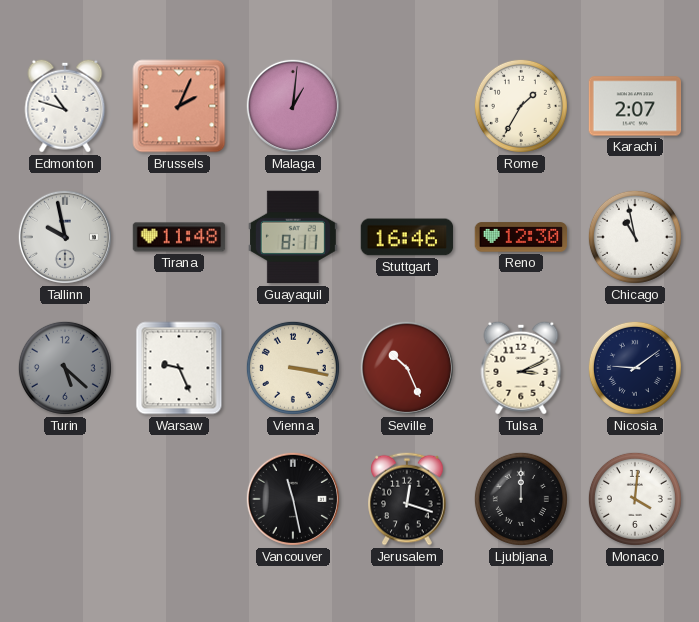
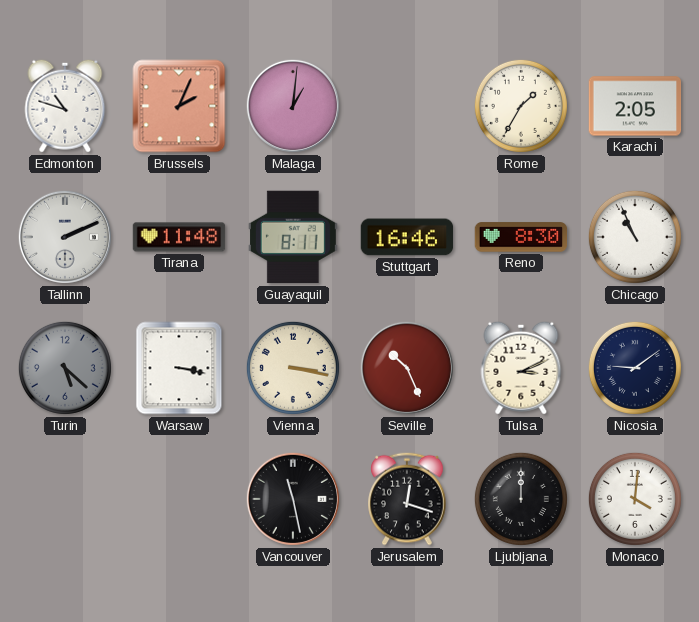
Karachi: 2:07 -> 2:05 (635, 106)
Tallinn: 9:58 -> 2:11 (65, 237)
Reno: 12:30 -> 8:30 (521, 237)
Chicago: 10:58 -> 10:56 (635, 237)
Warsaw: 9:26 -> 3:17 (179, 368)
